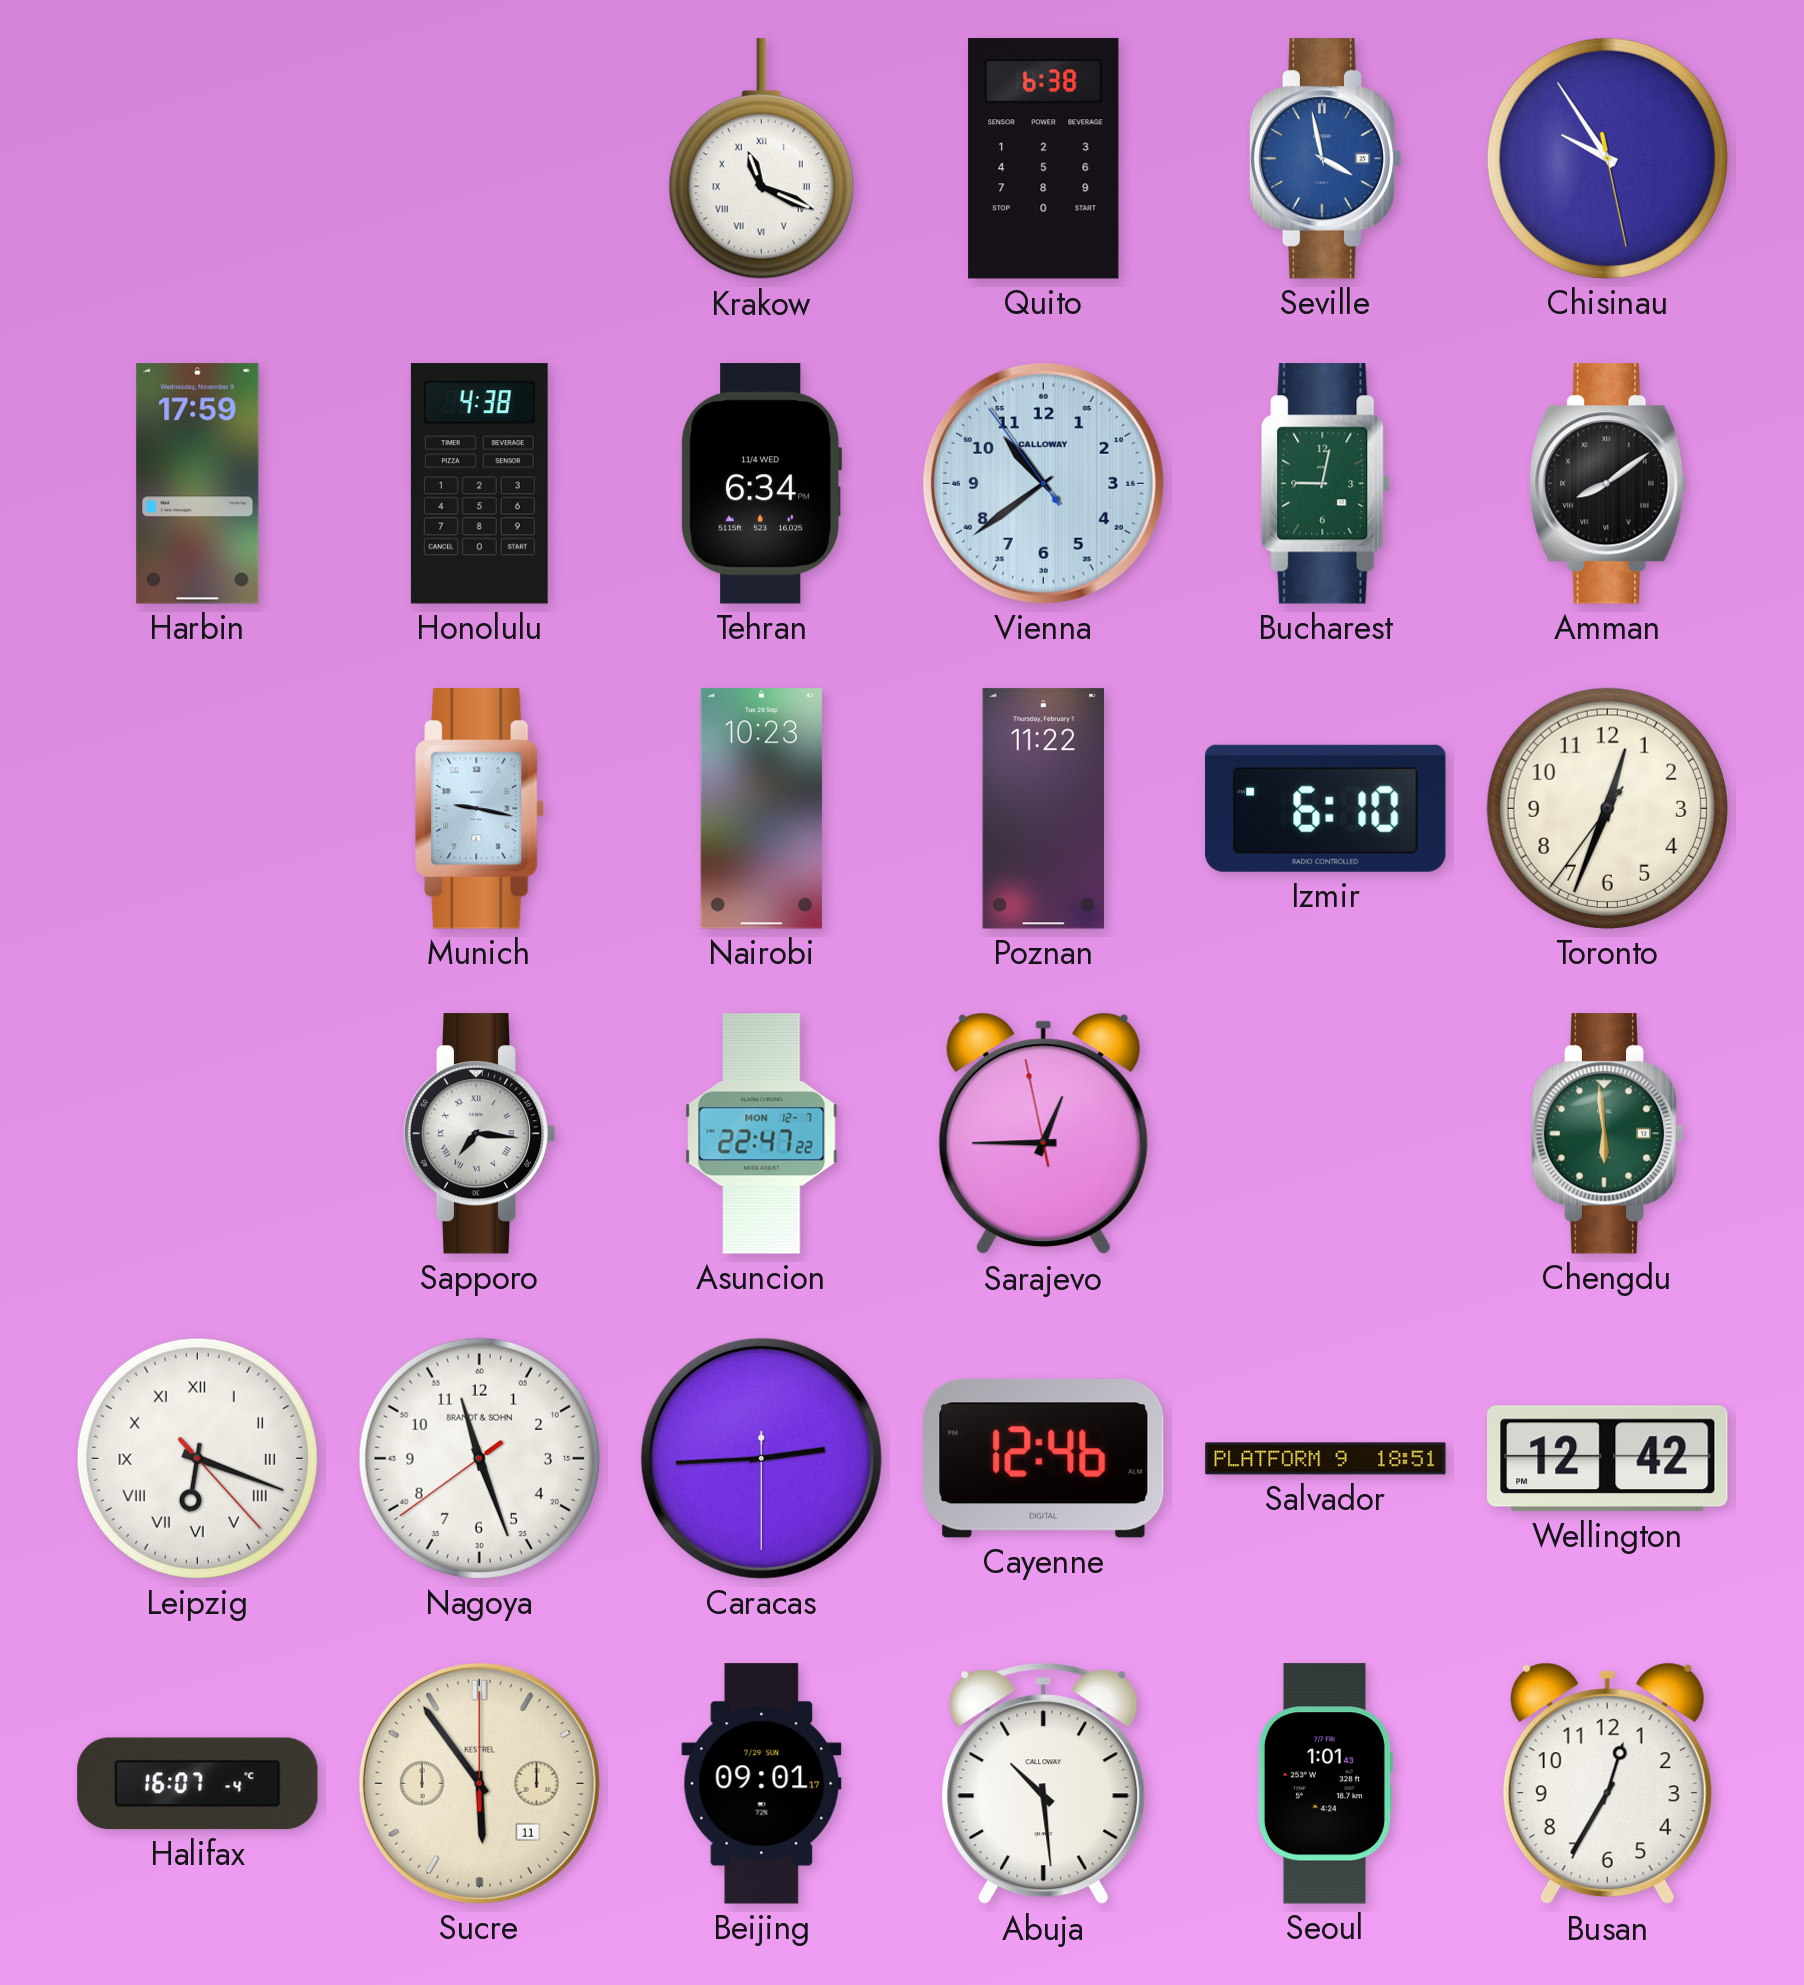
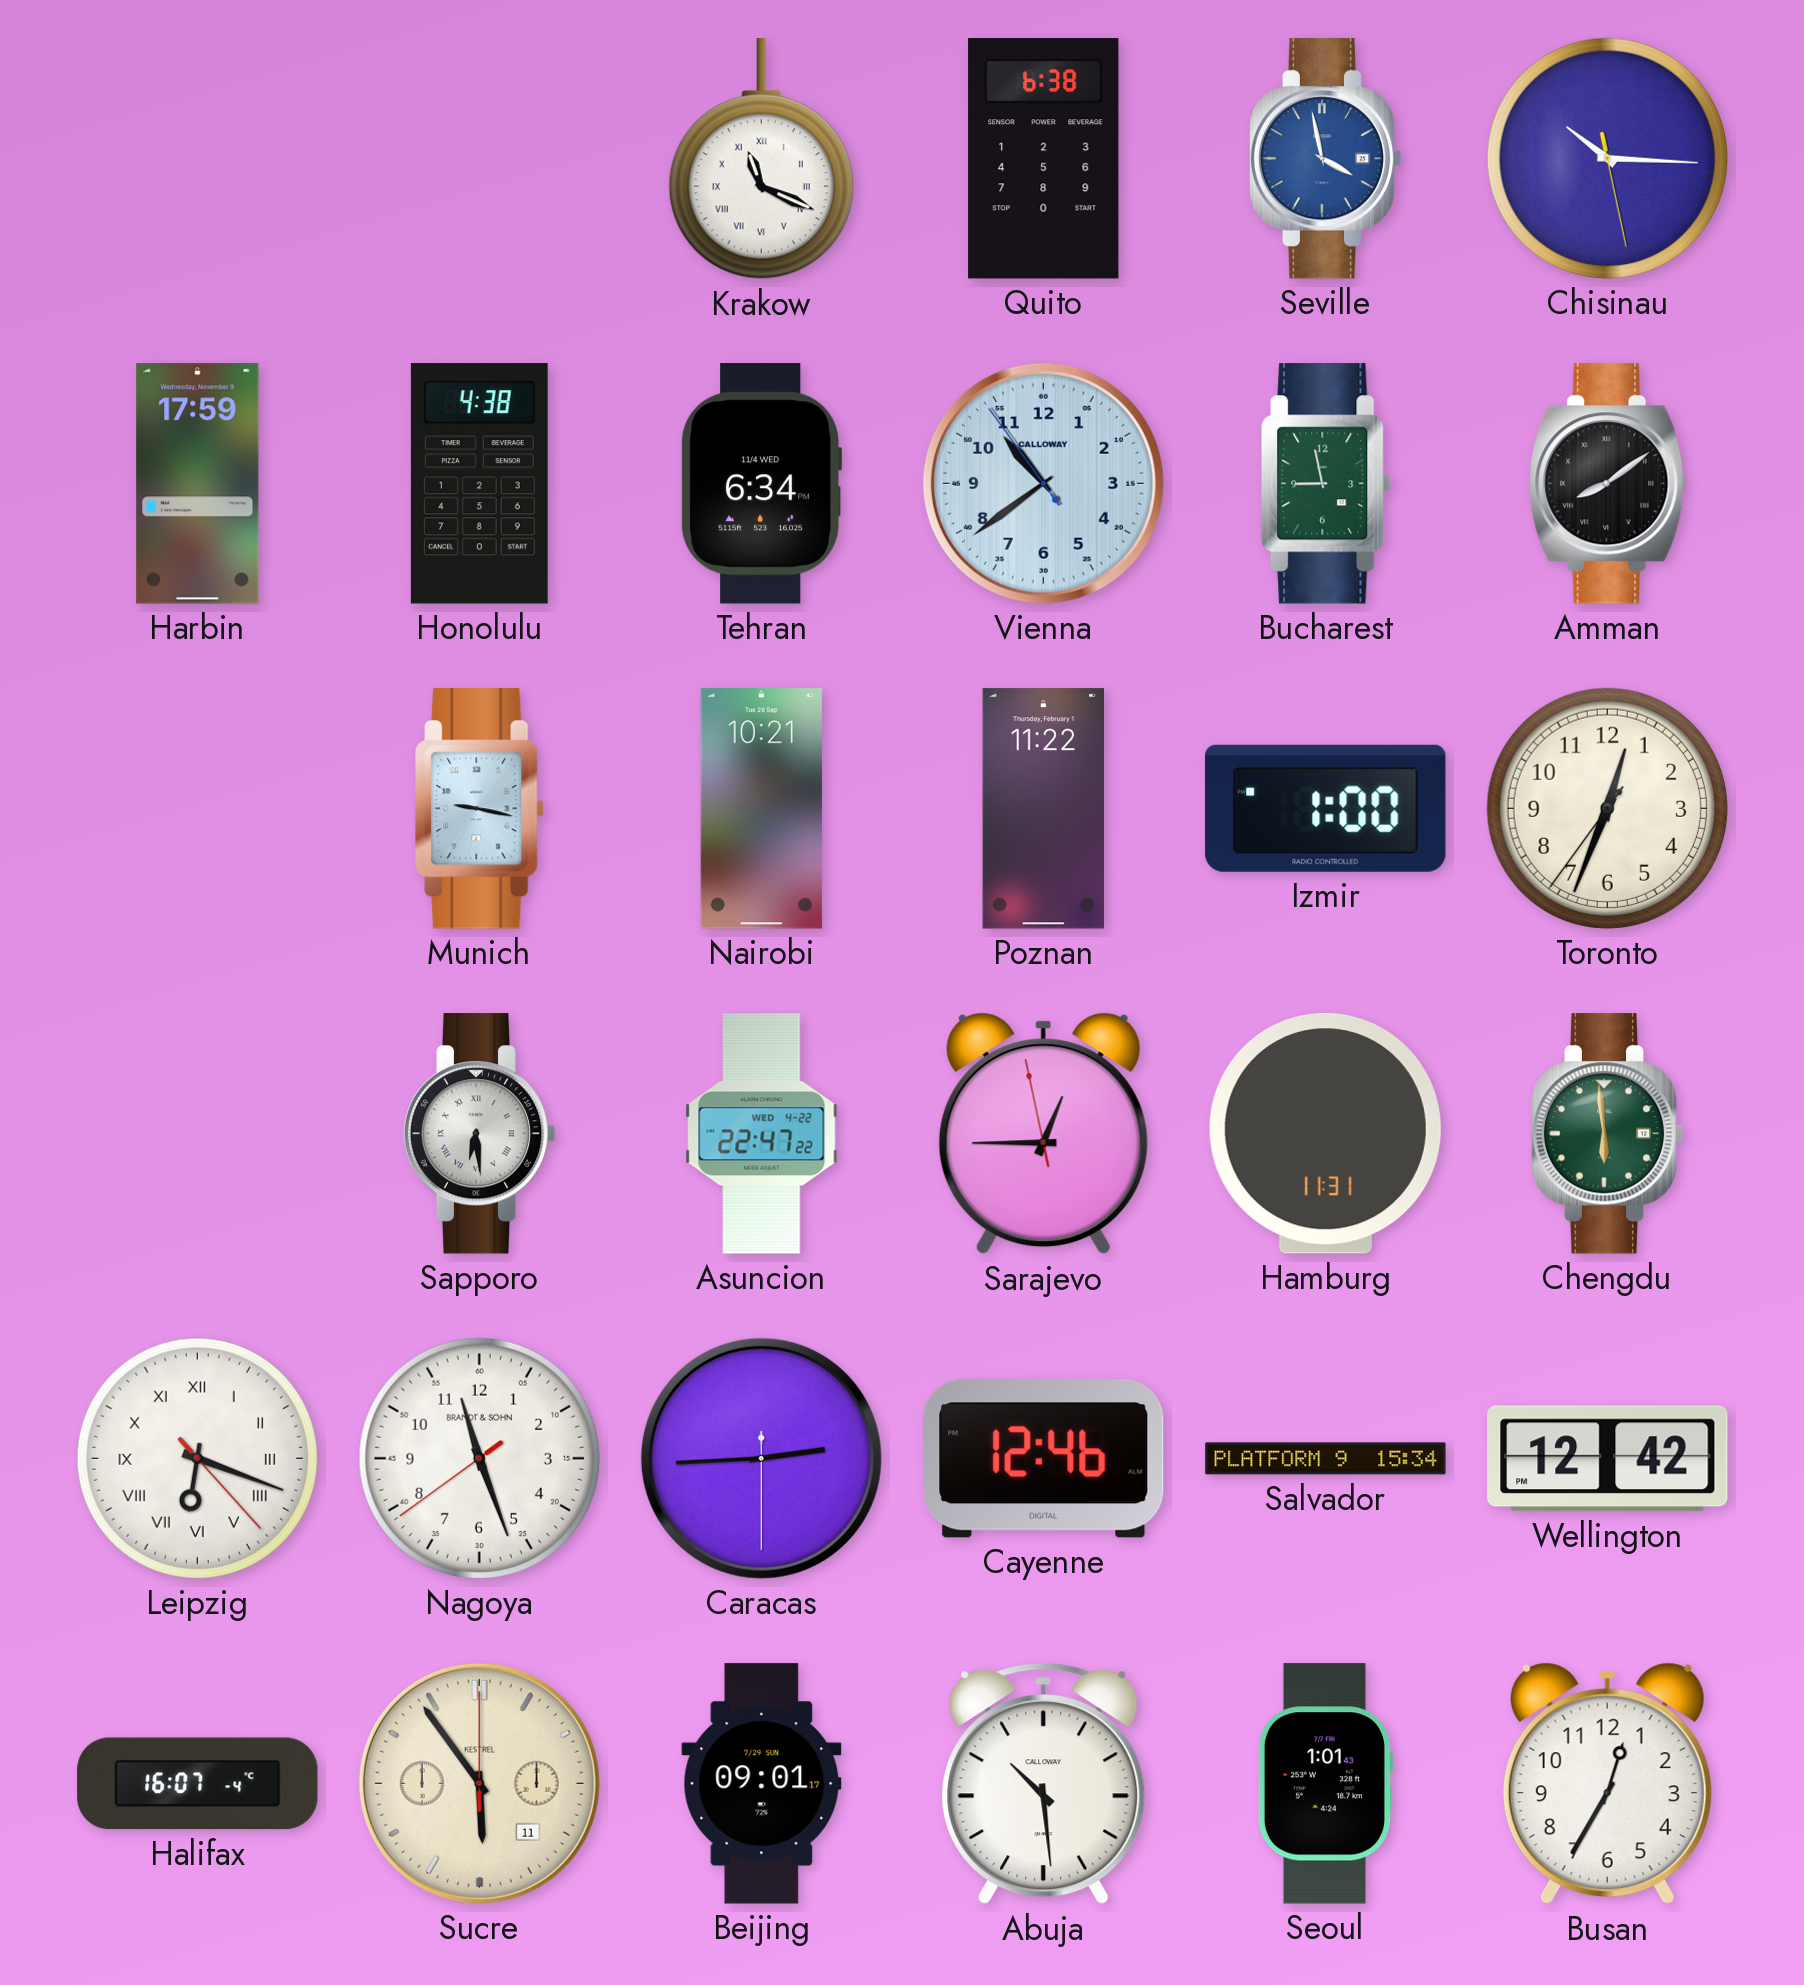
Chisinau: 9:54 -> 10:15 (1607, 158)
Bucharest: 9:02 -> 8:58 (1326, 484)
Nairobi: 10:23 -> 10:21 (761, 809)
Izmir: 6:10 -> 1:00 (1326, 808)
Sapporo: 7:16 -> 6:29 (479, 1134)
Asuncion date: MON 12-7 -> WED 4-22 (762, 1134)
Hamburg: none -> 11:31 (1325, 1133)
Salvador: 18:51 -> 15:34 (1326, 1459)
